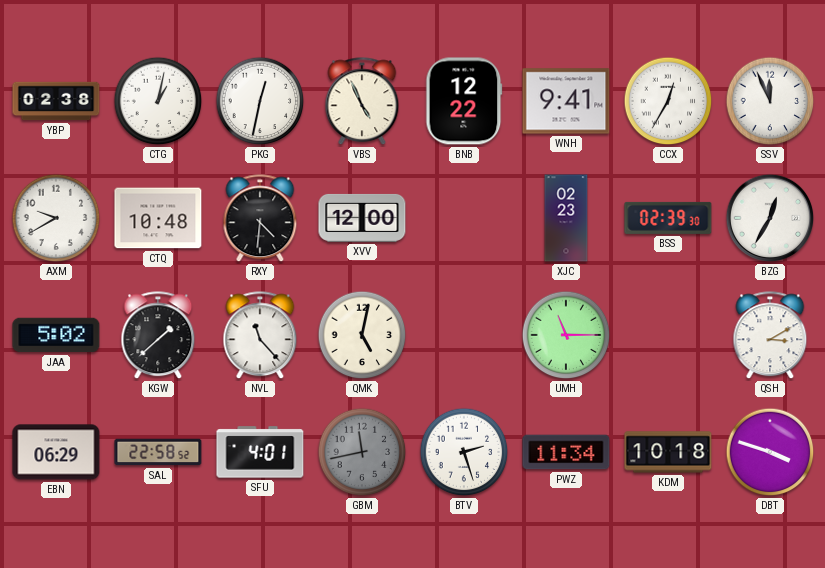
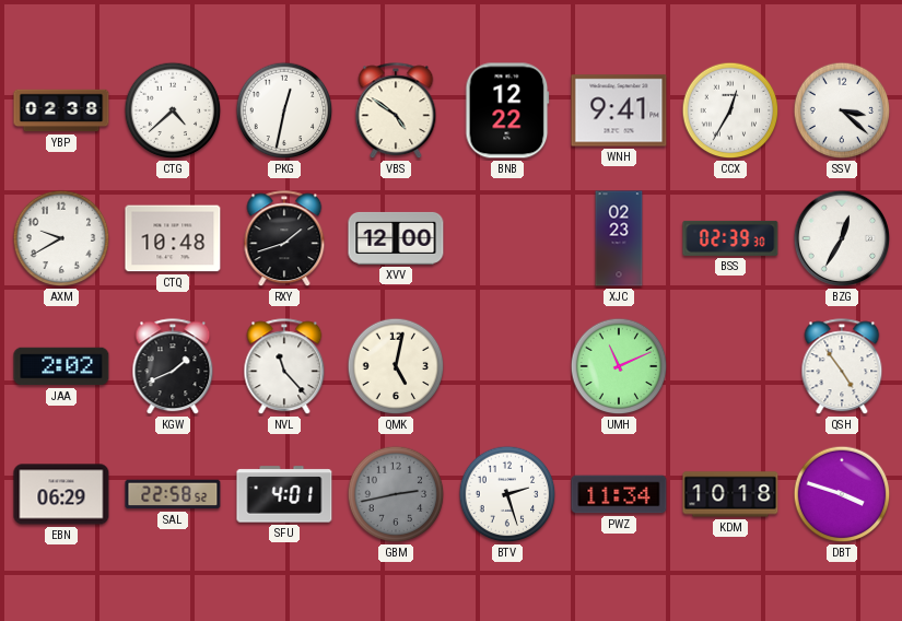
CTG: 1:02 -> 4:38 (173, 110)
VBS: 4:56 -> 4:51 (396, 112)
SSV: 11:56 -> 3:22 (842, 110)
RXY: 4:31 -> 1:42 (284, 239)
JAA: 5:02 -> 2:02 (61, 366)
KGW: 1:38 -> 1:41 (173, 367)
UMH: 11:15 -> 11:11 (619, 366)
QSH: 3:10 -> 4:54 (842, 367)
GBM: 11:43 -> 2:43 (396, 494)
